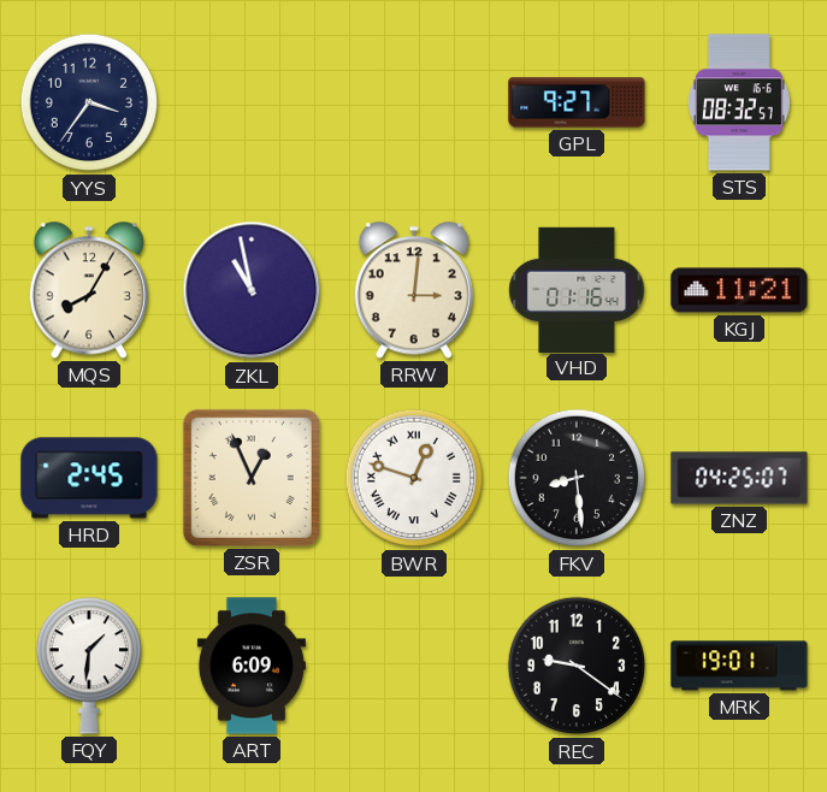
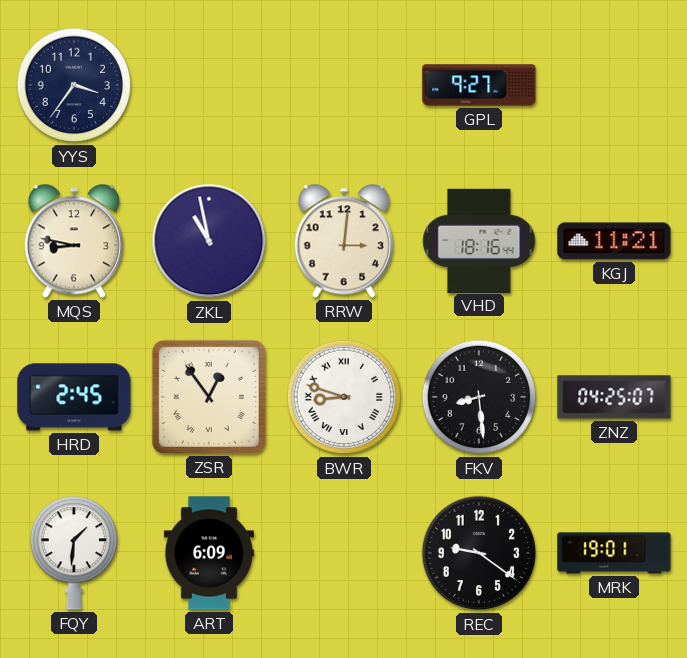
STS: 08:32 -> none (739, 102)
MQS: 8:05 -> 8:47 (74, 241)
VHD: 01:16 -> 18:16 (479, 240)
ZSR: 12:56 -> 12:54 (209, 397)
BWR: 12:48 -> 8:48 (344, 397)
